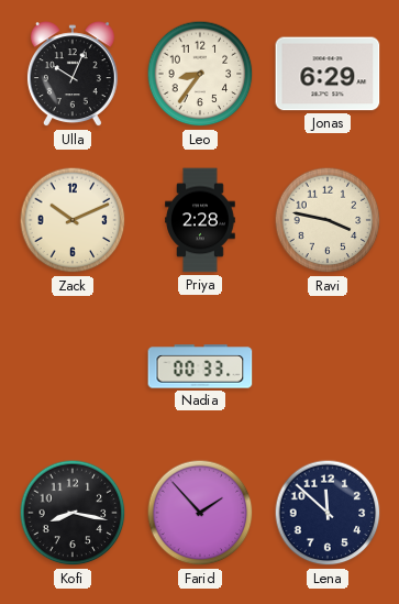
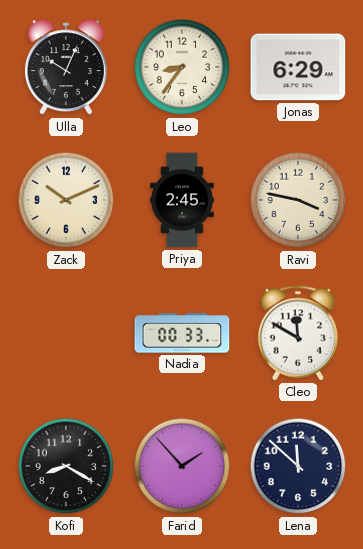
Priya: 2:28 -> 2:45 (182, 200)
Cleo: none -> 11:50 (298, 333)
Kofi: 8:17 -> 8:20 (66, 466)
